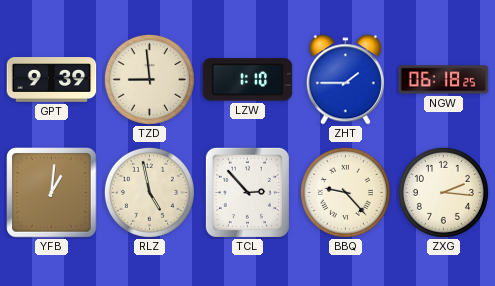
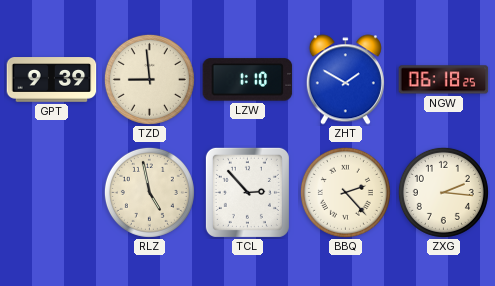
ZHT: 1:45 -> 1:50 (345, 80)
YFB: 1:01 -> none (52, 193)
BBQ: 9:23 -> 2:23 (345, 192)
